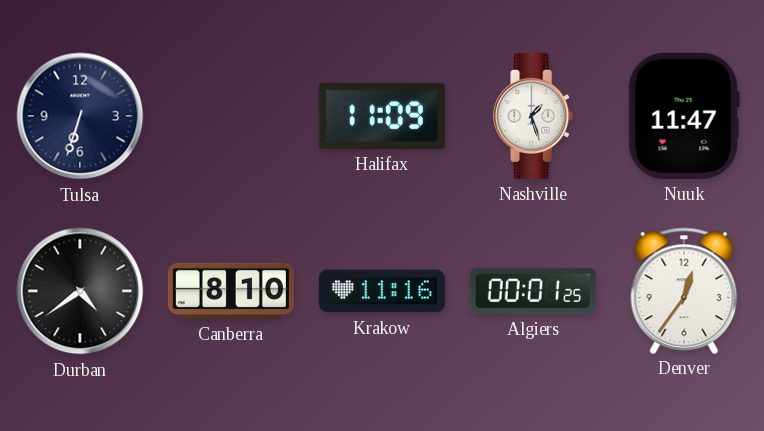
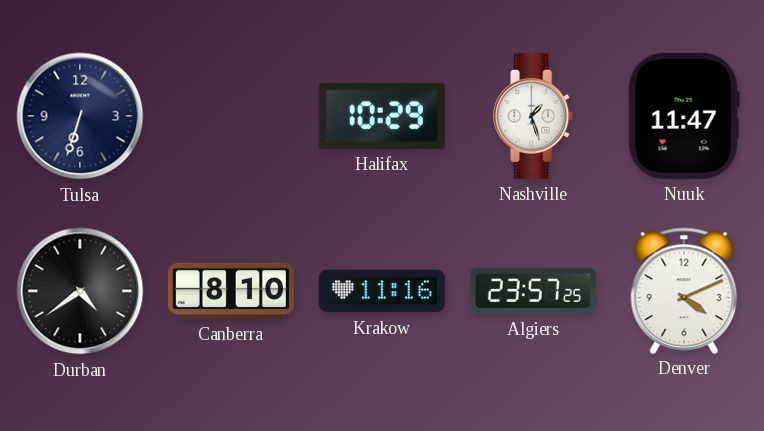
Halifax: 11:09 -> 10:29 (382, 116)
Algiers: 00:01 -> 23:57 (533, 291)
Denver: 12:36 -> 4:11 (684, 290)
